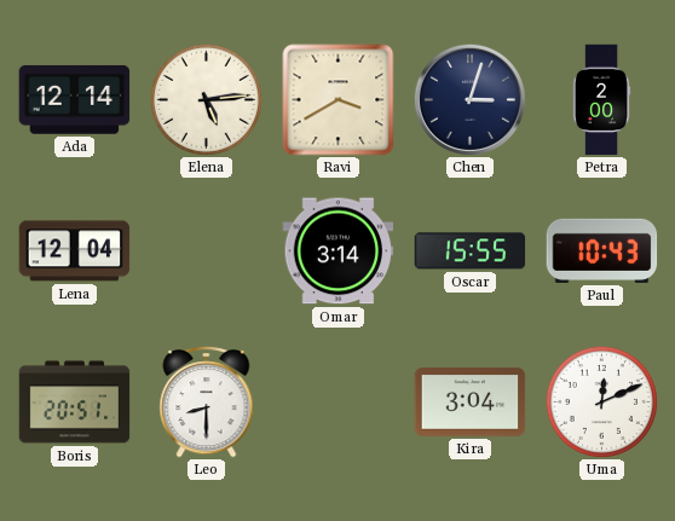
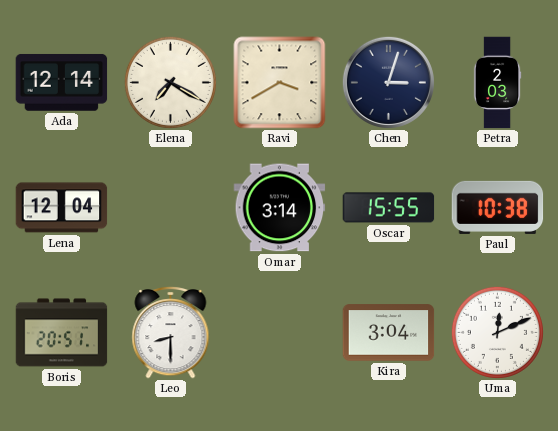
Elena: 5:14 -> 7:20 (170, 82)
Petra: 2:00 -> 2:03 (497, 83)
Paul: 10:43 -> 10:38 (498, 207)
